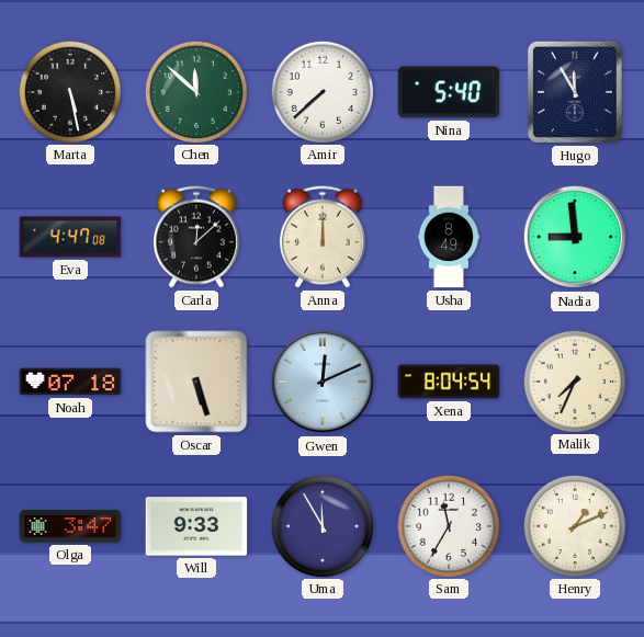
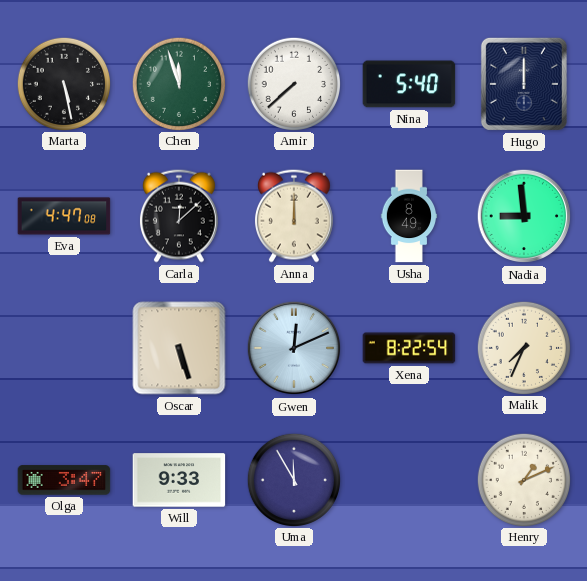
Chen: 11:52 -> 11:57 (178, 83)
Hugo: 11:55 -> 12:00 (524, 84)
Noah: 07:18 -> none (70, 382)
Xena: 8:04 -> 8:22 (409, 348)
Sam: 11:35 -> none (448, 525)
